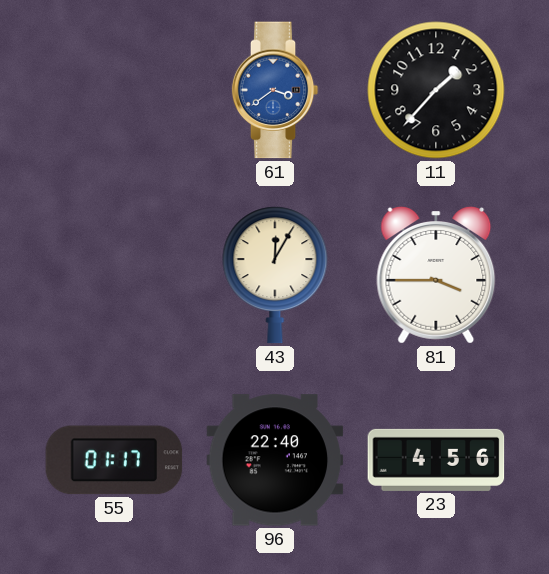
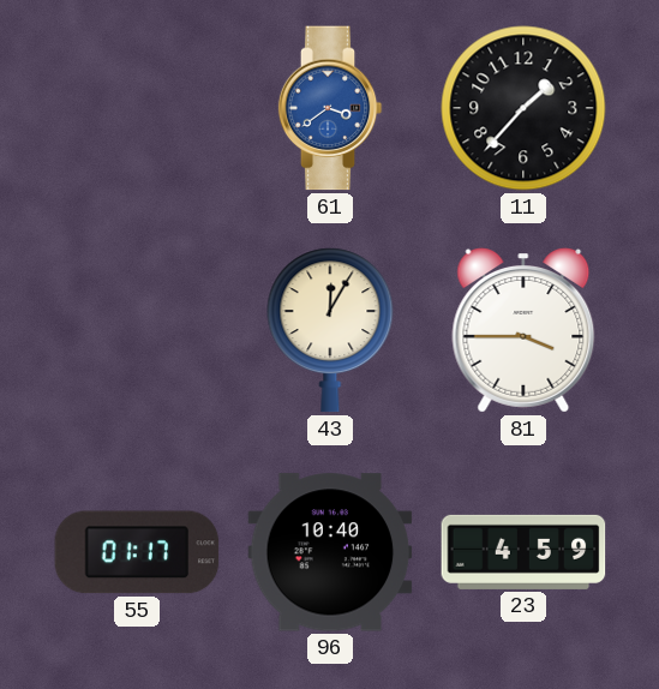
96: 22:40 -> 10:40 (330, 552)
23: 4:56 -> 4:59 (523, 552)
